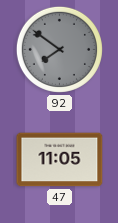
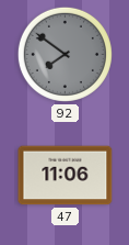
47: 11:05 -> 11:06 (66, 176)
